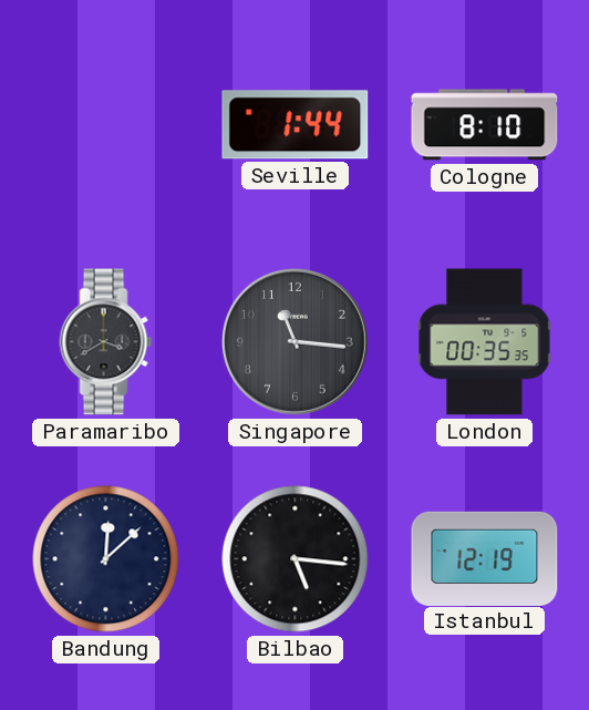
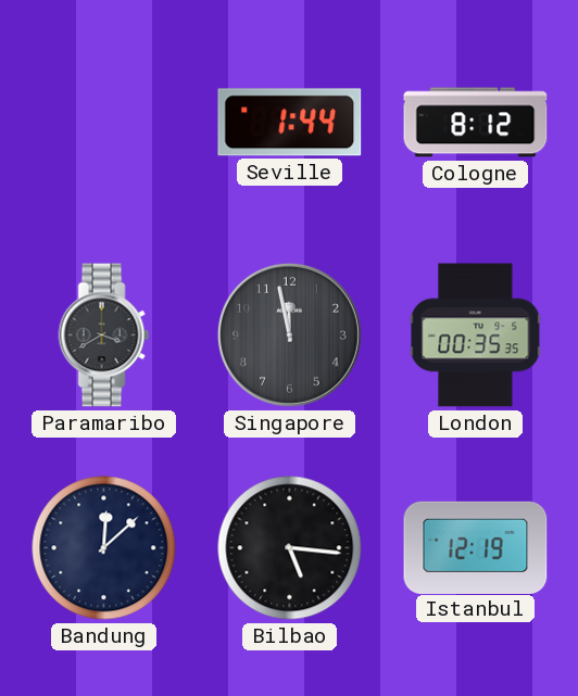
Cologne: 8:10 -> 8:12 (476, 123)
Singapore: 11:16 -> 11:58 (289, 334)
